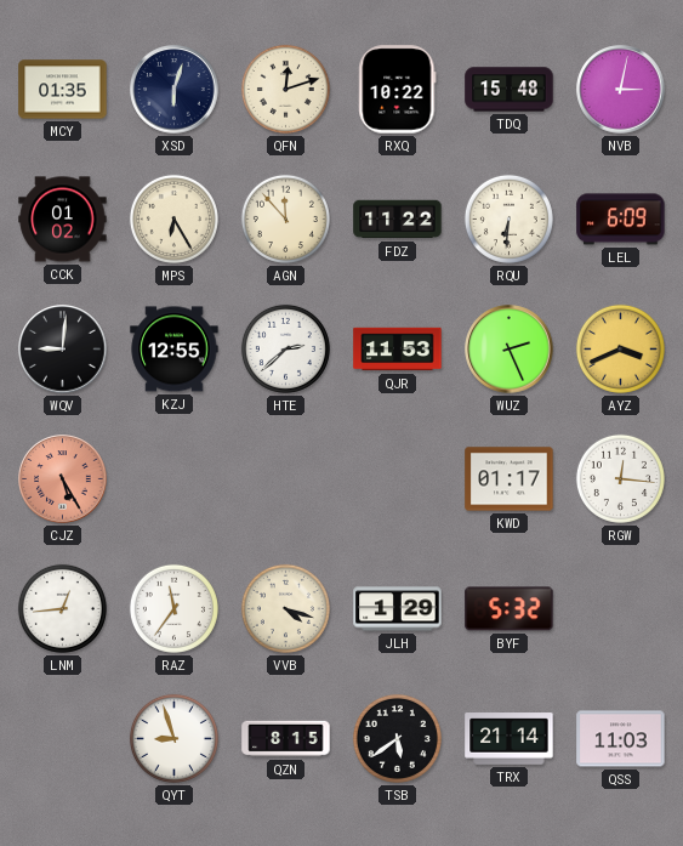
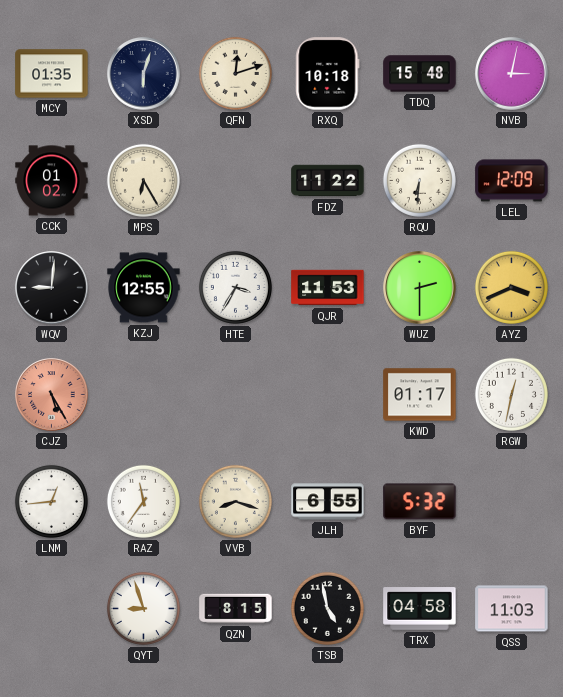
RXQ: 10:22 -> 10:18 (328, 74)
AGN: 11:53 -> none (285, 218)
LEL: 6:09 -> 12:09 (512, 181)
HTE: 2:38 -> 3:35 (235, 287)
WUZ: 2:26 -> 2:30 (420, 288)
RGW: 12:16 -> 12:32 (511, 394)
VVB: 4:18 -> 8:18 (235, 501)
JLH: 1:29 -> 6:55 (328, 502)
TSB: 5:39 -> 4:58 (327, 608)
TRX: 21:14 -> 04:58 (420, 609)
